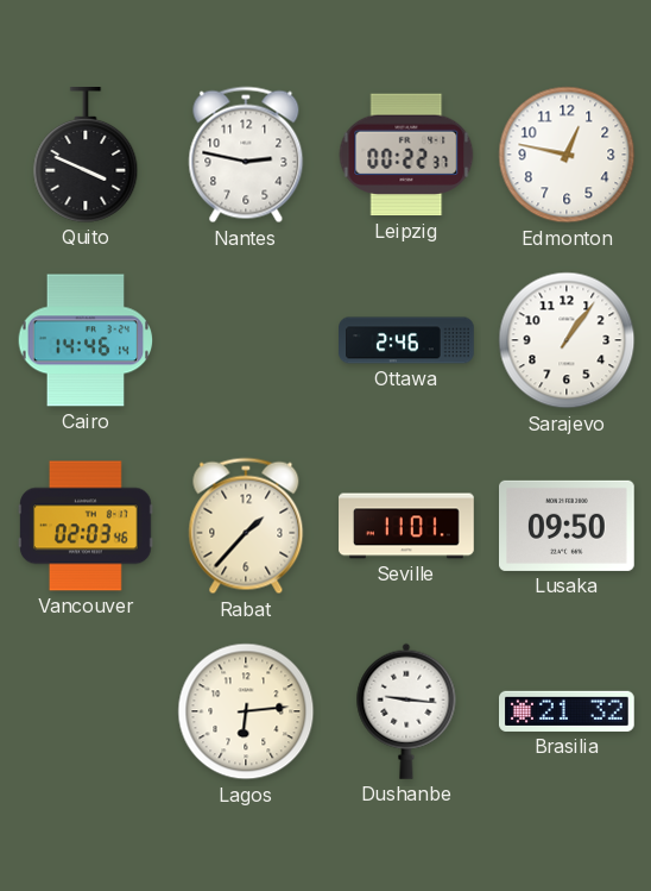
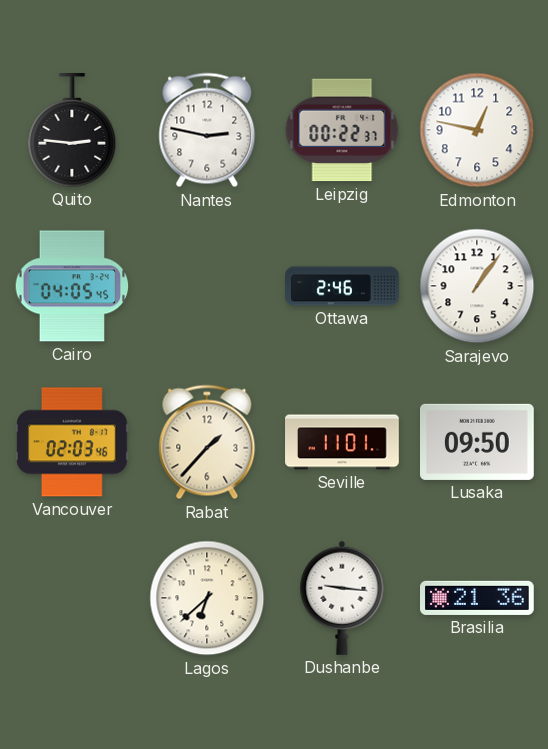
Quito: 3:49 -> 2:46 (72, 131)
Cairo: 14:46 -> 04:05 (72, 286)
Lagos: 6:14 -> 6:38 (207, 598)
Brasilia: 21:32 -> 21:36 (478, 598)
